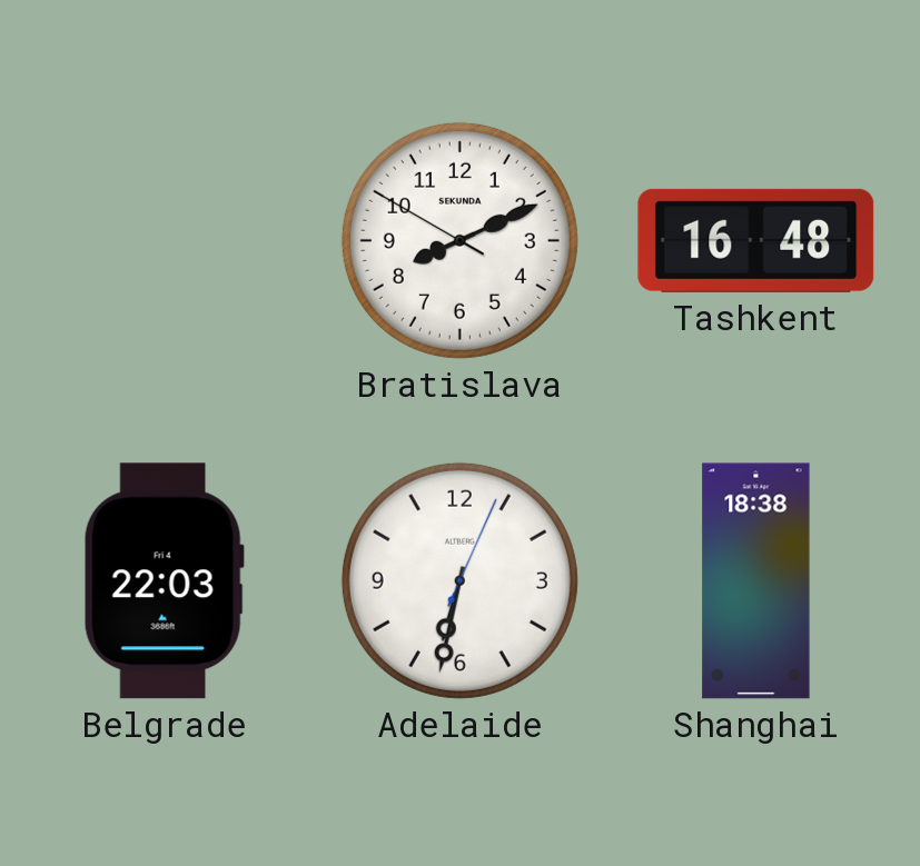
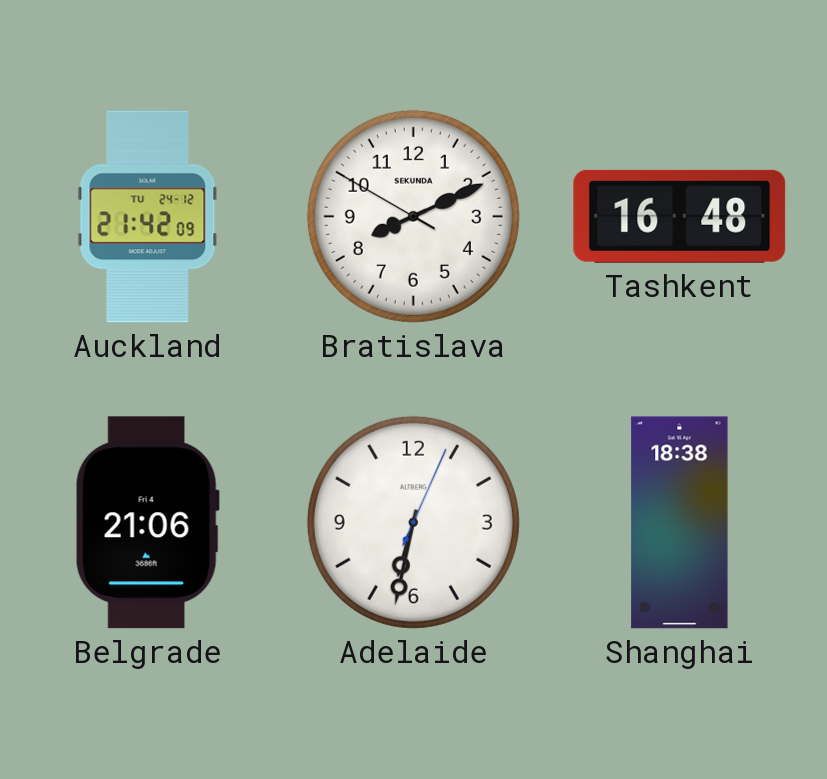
Auckland: none -> 21:42 (148, 217)
Belgrade: 22:03 -> 21:06 (147, 523)
